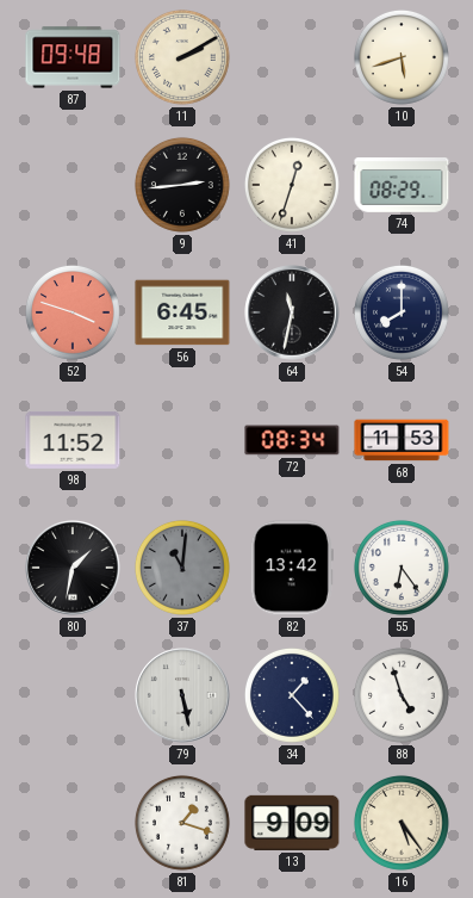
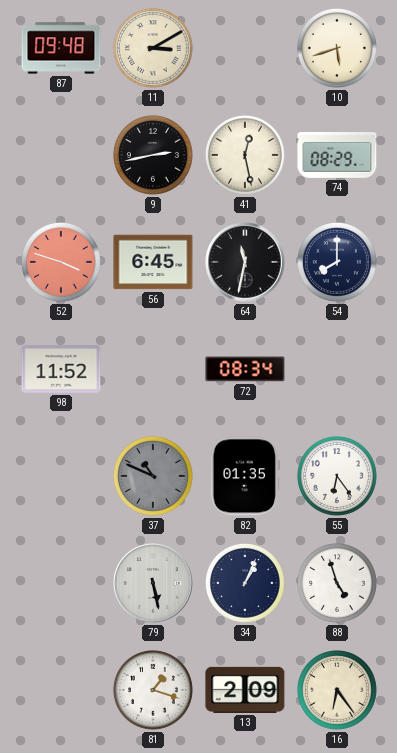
11: 2:10 -> 3:10 (153, 48)
9: 2:44 -> 2:43 (153, 155)
41: 12:33 -> 12:28 (245, 155)
68: 11:53 -> none (402, 440)
80: 1:32 -> none (73, 568)
37: 11:01 -> 10:49 (153, 476)
82: 13:42 -> 01:35 (245, 476)
34: 1:23 -> 1:04 (245, 583)
13: 9:09 -> 2:09 (245, 690)
16: 5:24 -> 6:24 (337, 690)
